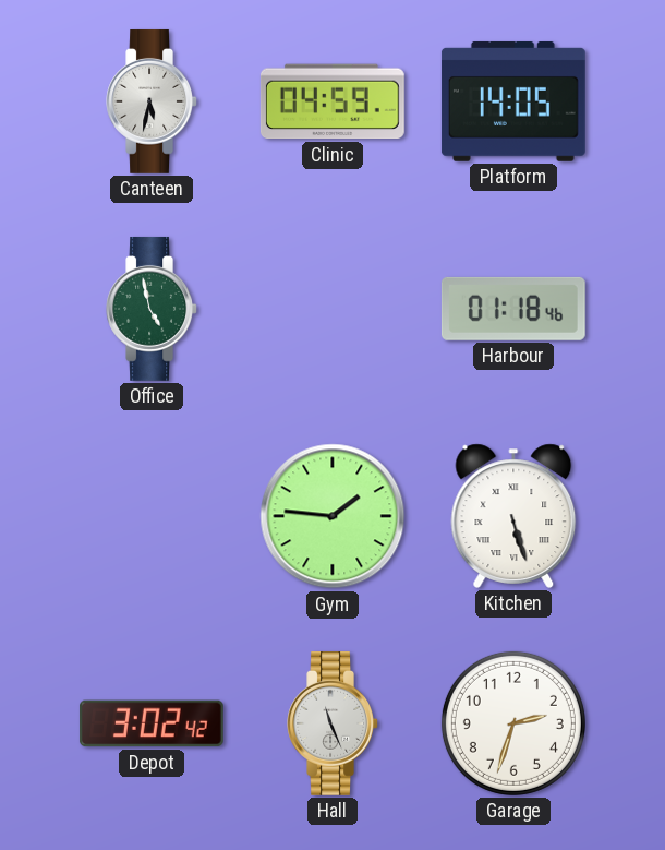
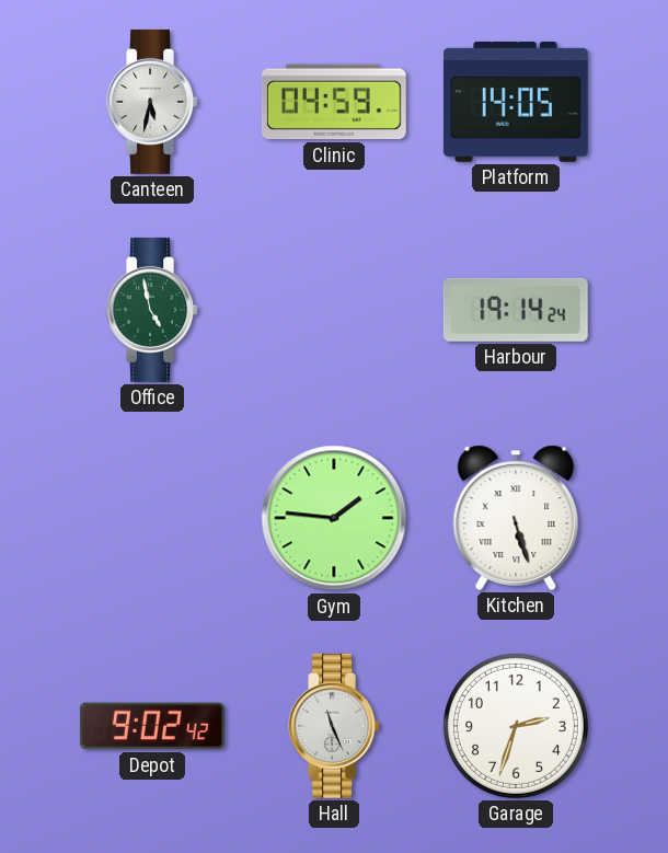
Harbour: 01:18 -> 19:14 (516, 310)
Depot: 3:02 -> 9:02 (152, 726)
